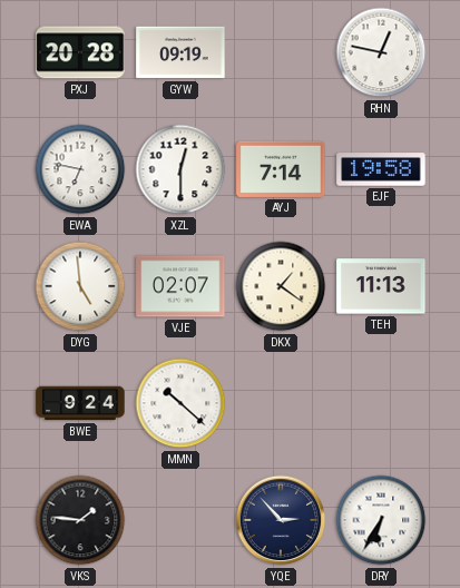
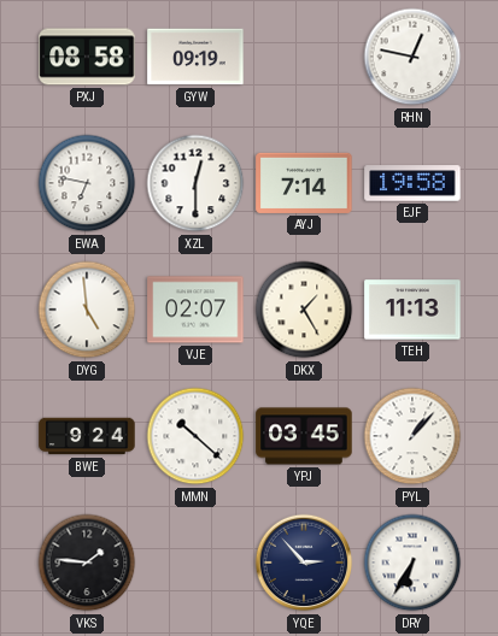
PXJ: 20:28 -> 08:58 (87, 57)
DKX: 1:21 -> 1:25 (304, 310)
YPJ: none -> 03:45 (304, 436)
PYL: none -> 1:07 (412, 436)
